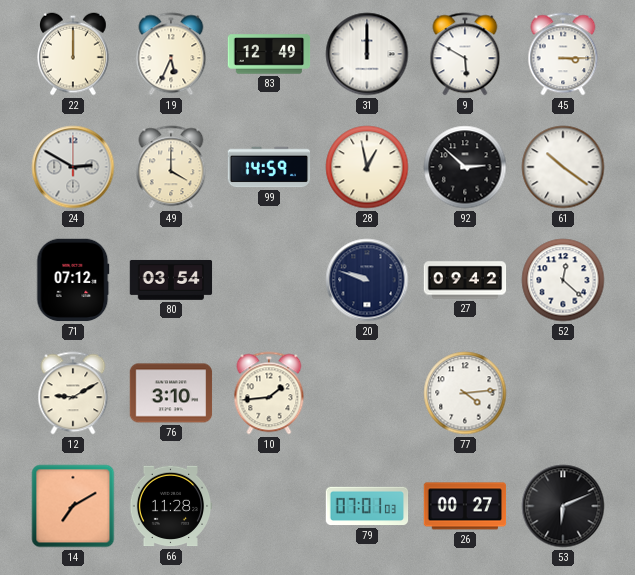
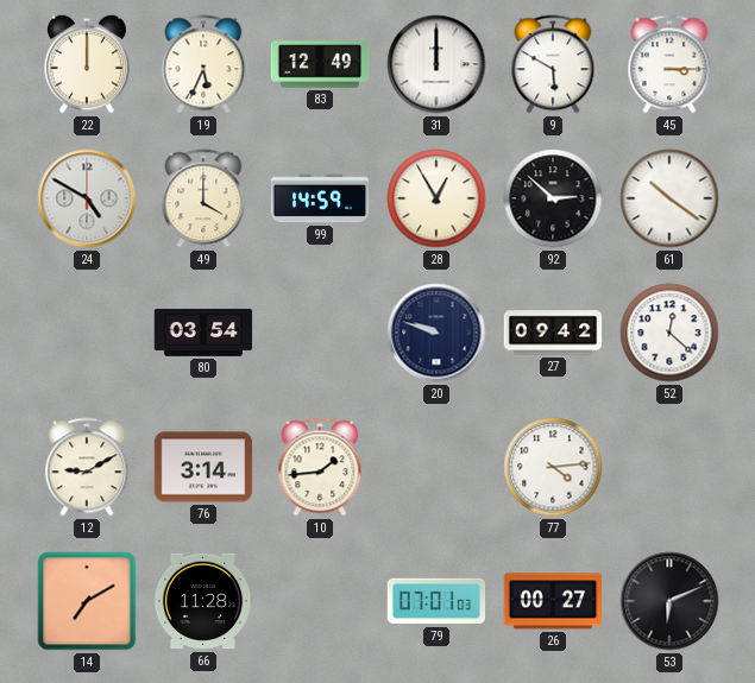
24: 2:50 -> 4:50 (87, 198)
28: 12:58 -> 12:55 (436, 198)
71: 07:12 -> none (73, 280)
76: 3:10 -> 3:14 (203, 467)
